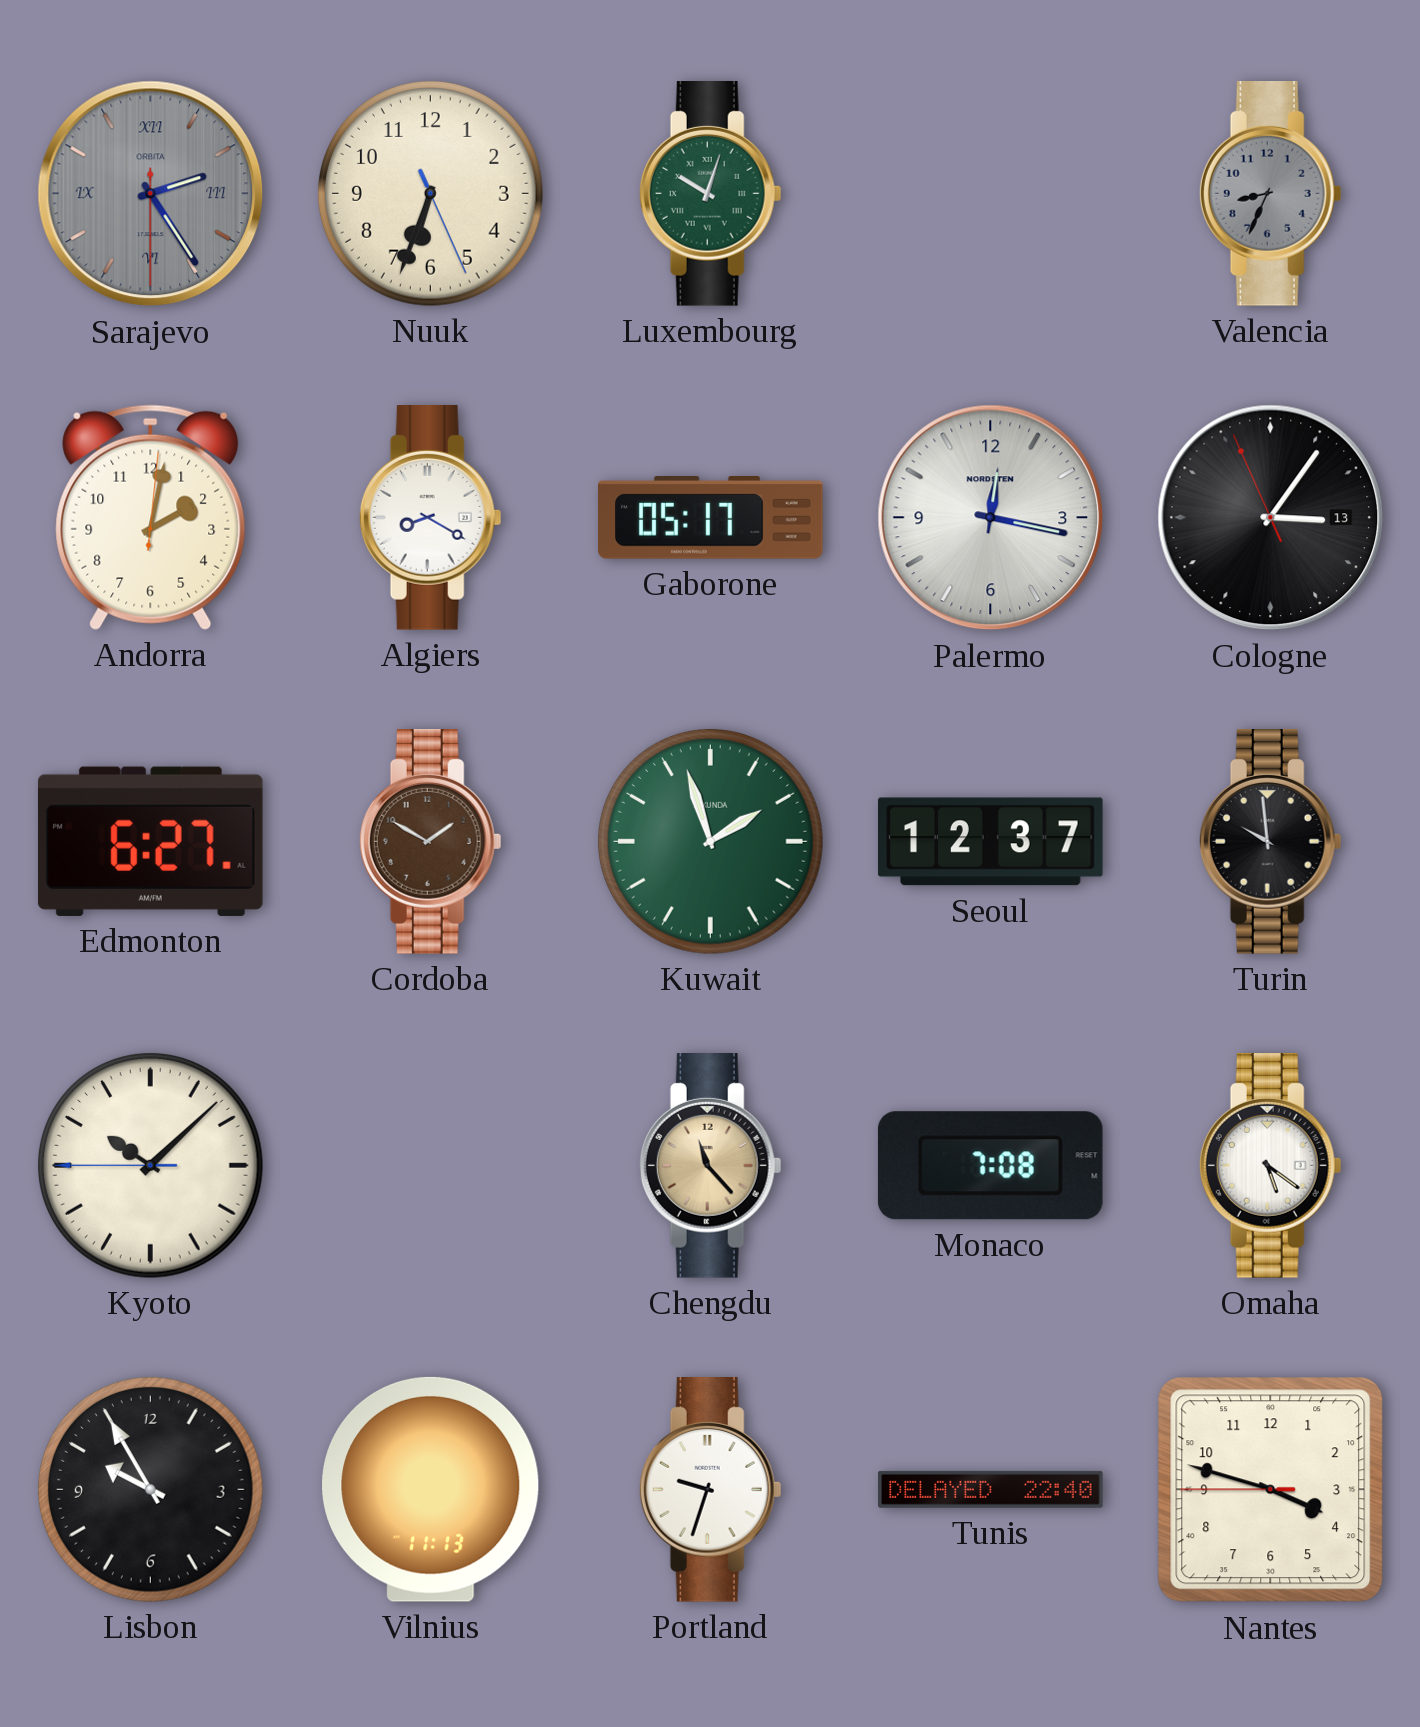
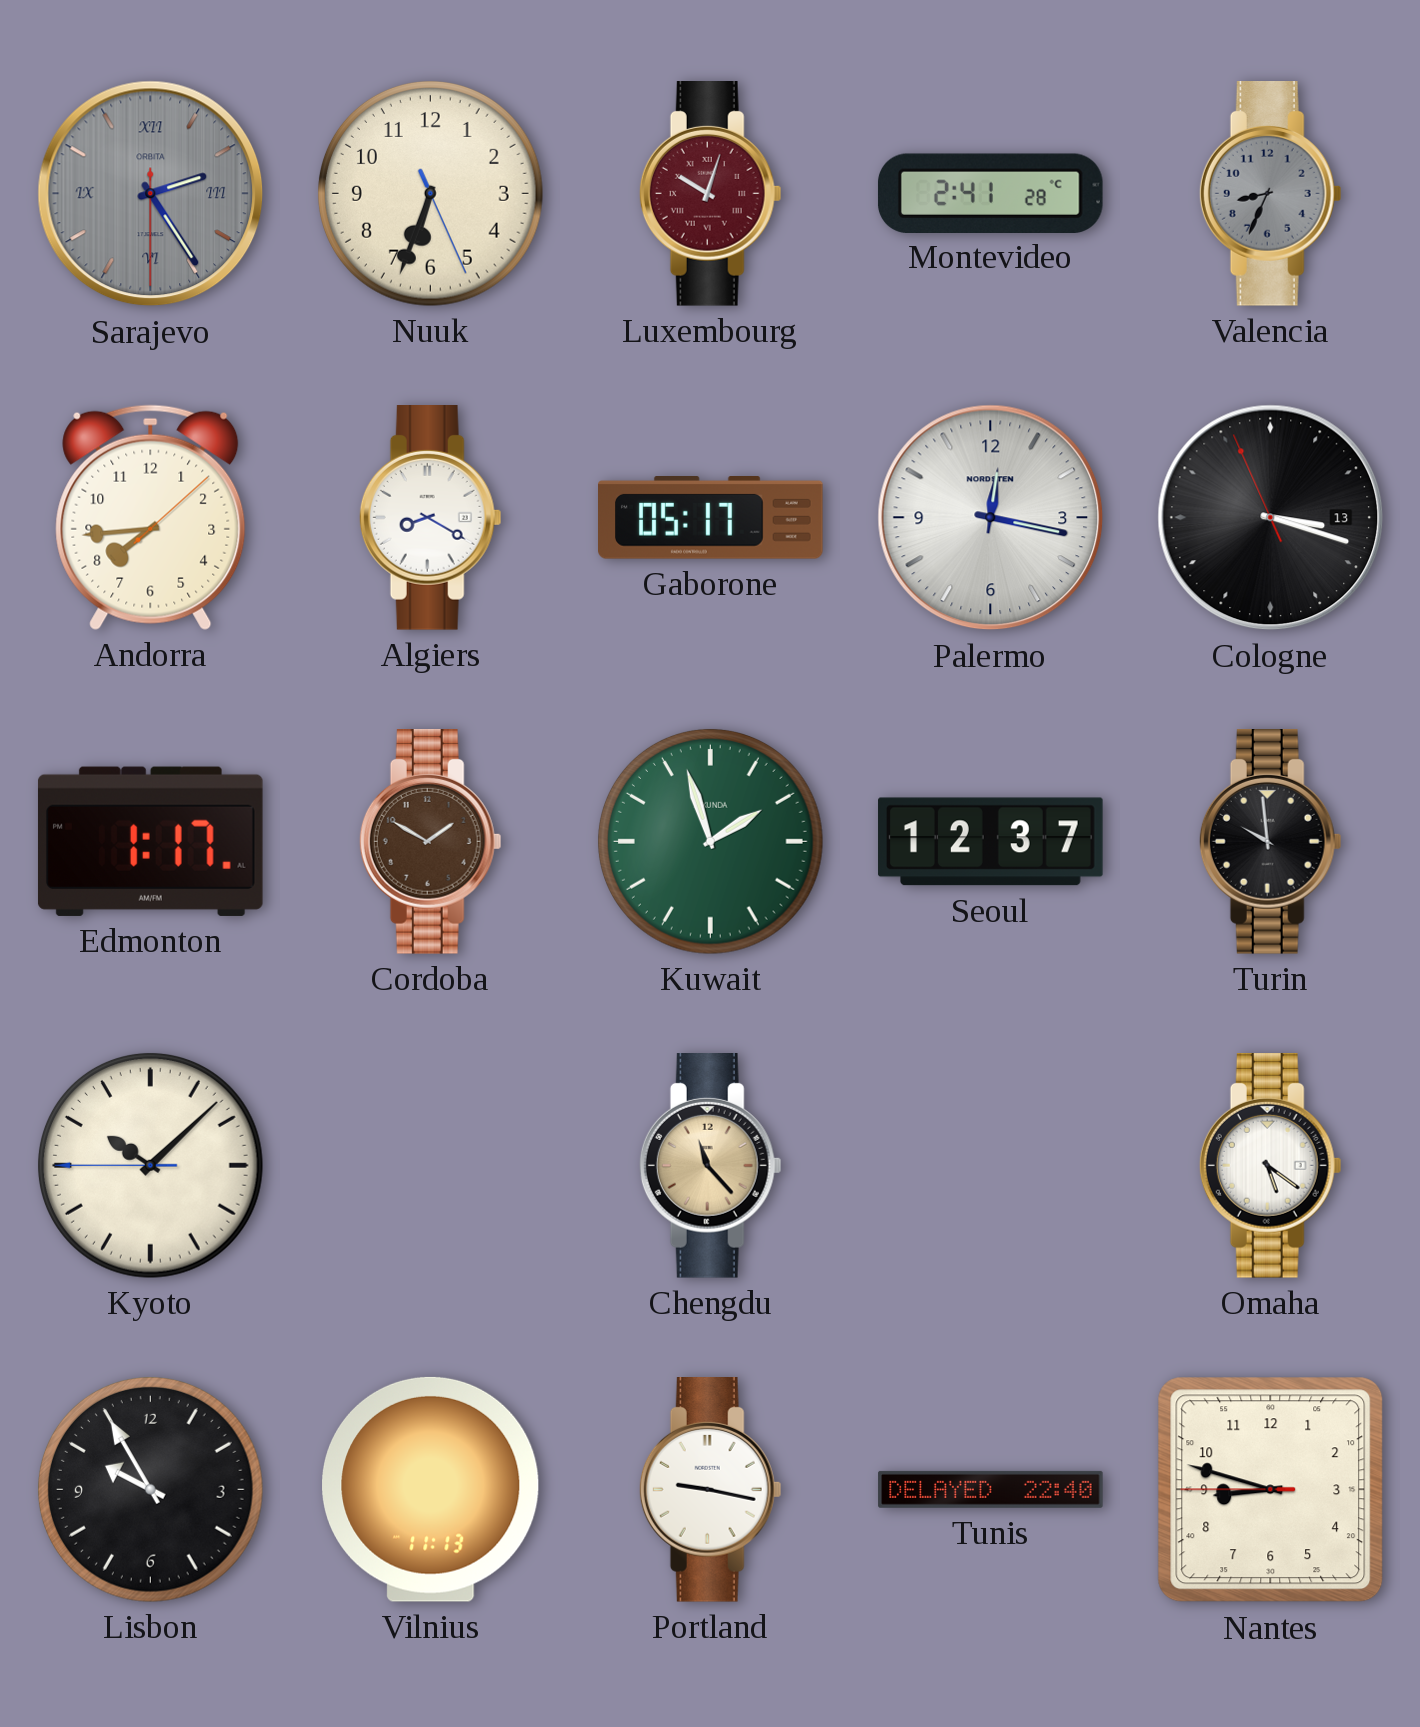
Luxembourg dial: green -> burgundy (710, 194)
Montevideo: none -> 2:41 (990, 193)
Andorra: 2:02 -> 7:44 (151, 517)
Cologne: 3:05 -> 3:17 (1271, 518)
Edmonton: 6:27 -> 1:17 (150, 841)
Monaco: 7:08 -> none (990, 1166)
Portland: 9:33 -> 9:17 (710, 1490)
Nantes: 3:47 -> 8:47 (1271, 1490)
